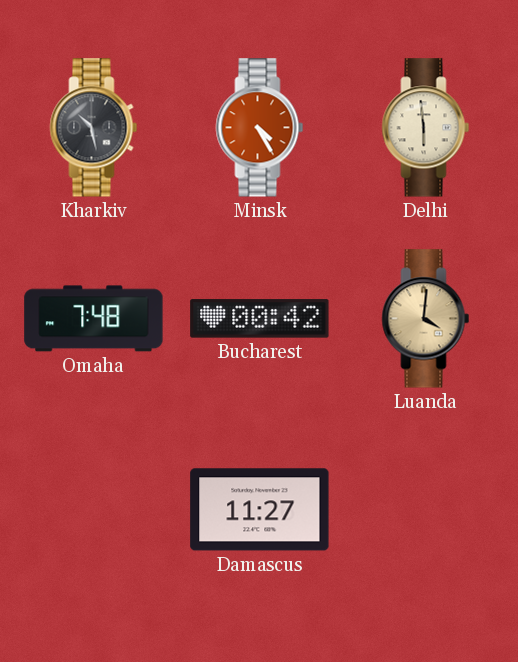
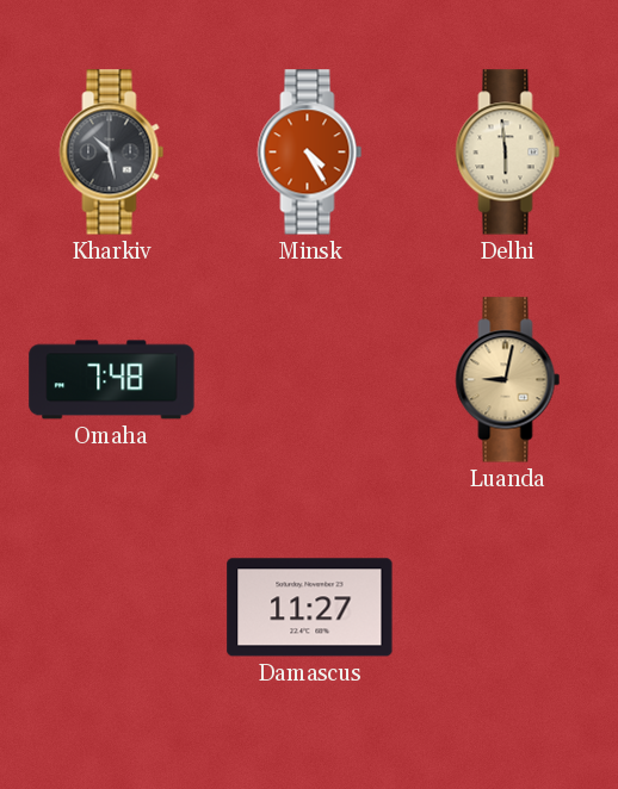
Bucharest: 00:42 -> none (260, 319)
Luanda: 4:01 -> 9:02 (508, 380)
